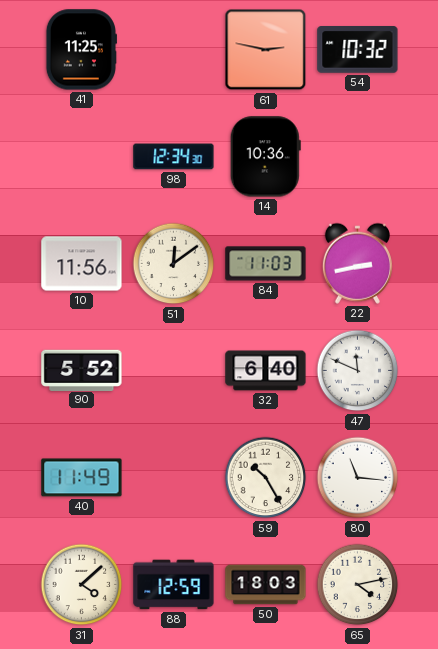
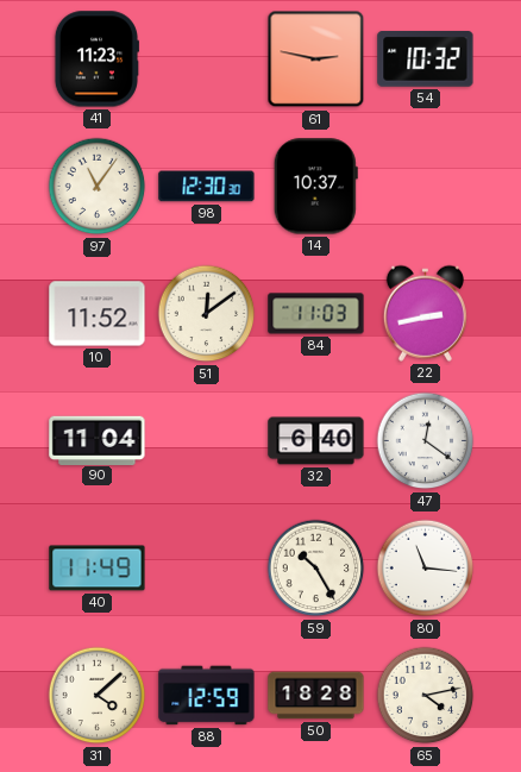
41: 11:25 -> 11:23 (96, 59)
97: none -> 11:06 (98, 187)
98: 12:34 -> 12:30 (207, 187)
14: 10:36 -> 10:37 (315, 187)
10: 11:56 -> 11:52 (98, 314)
90: 5:52 -> 11:04 (98, 440)
47: 11:49 -> 12:21 (426, 441)
50: 18:03 -> 18:28 (316, 696)
